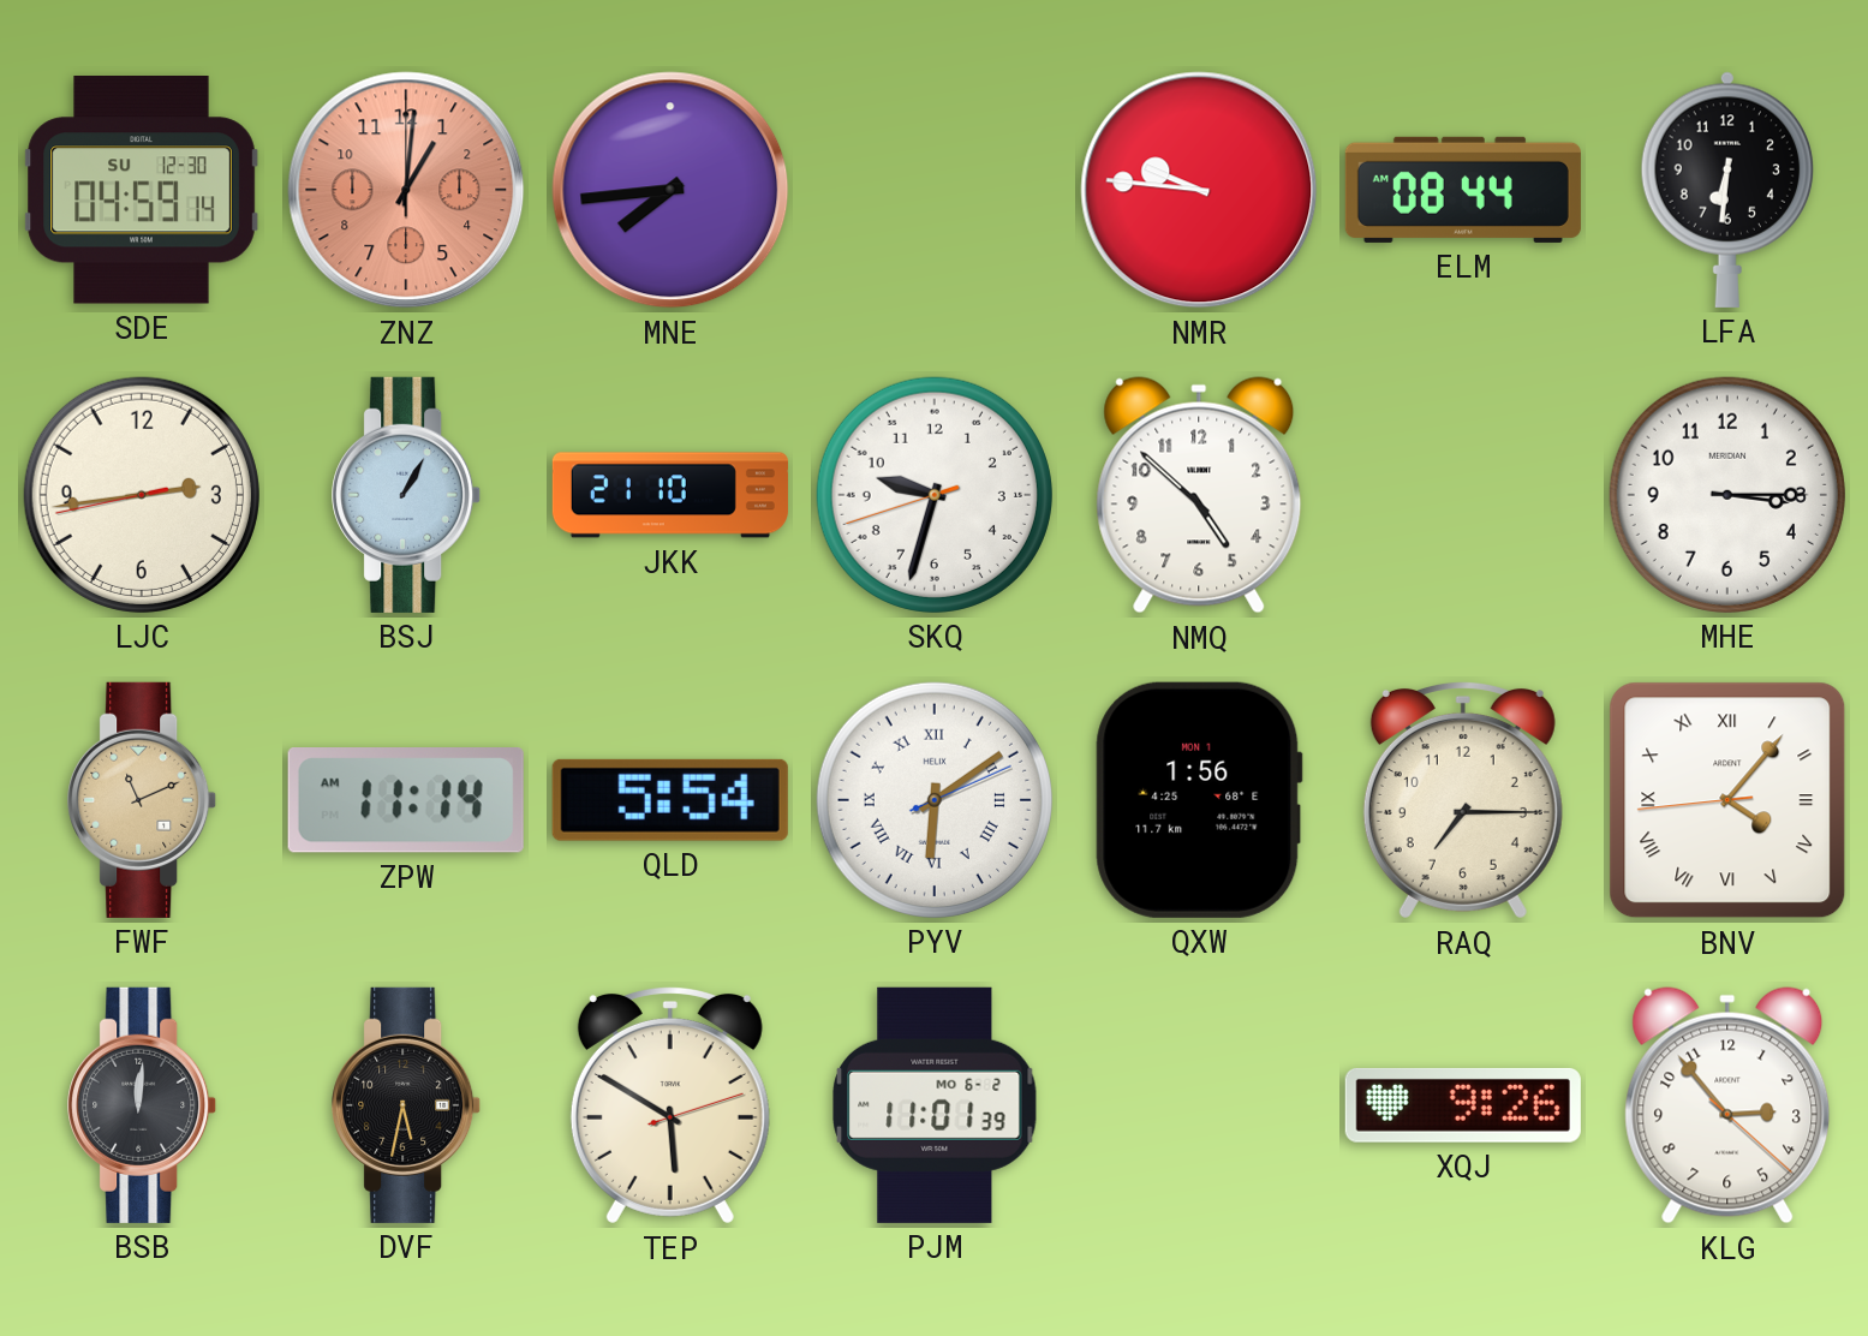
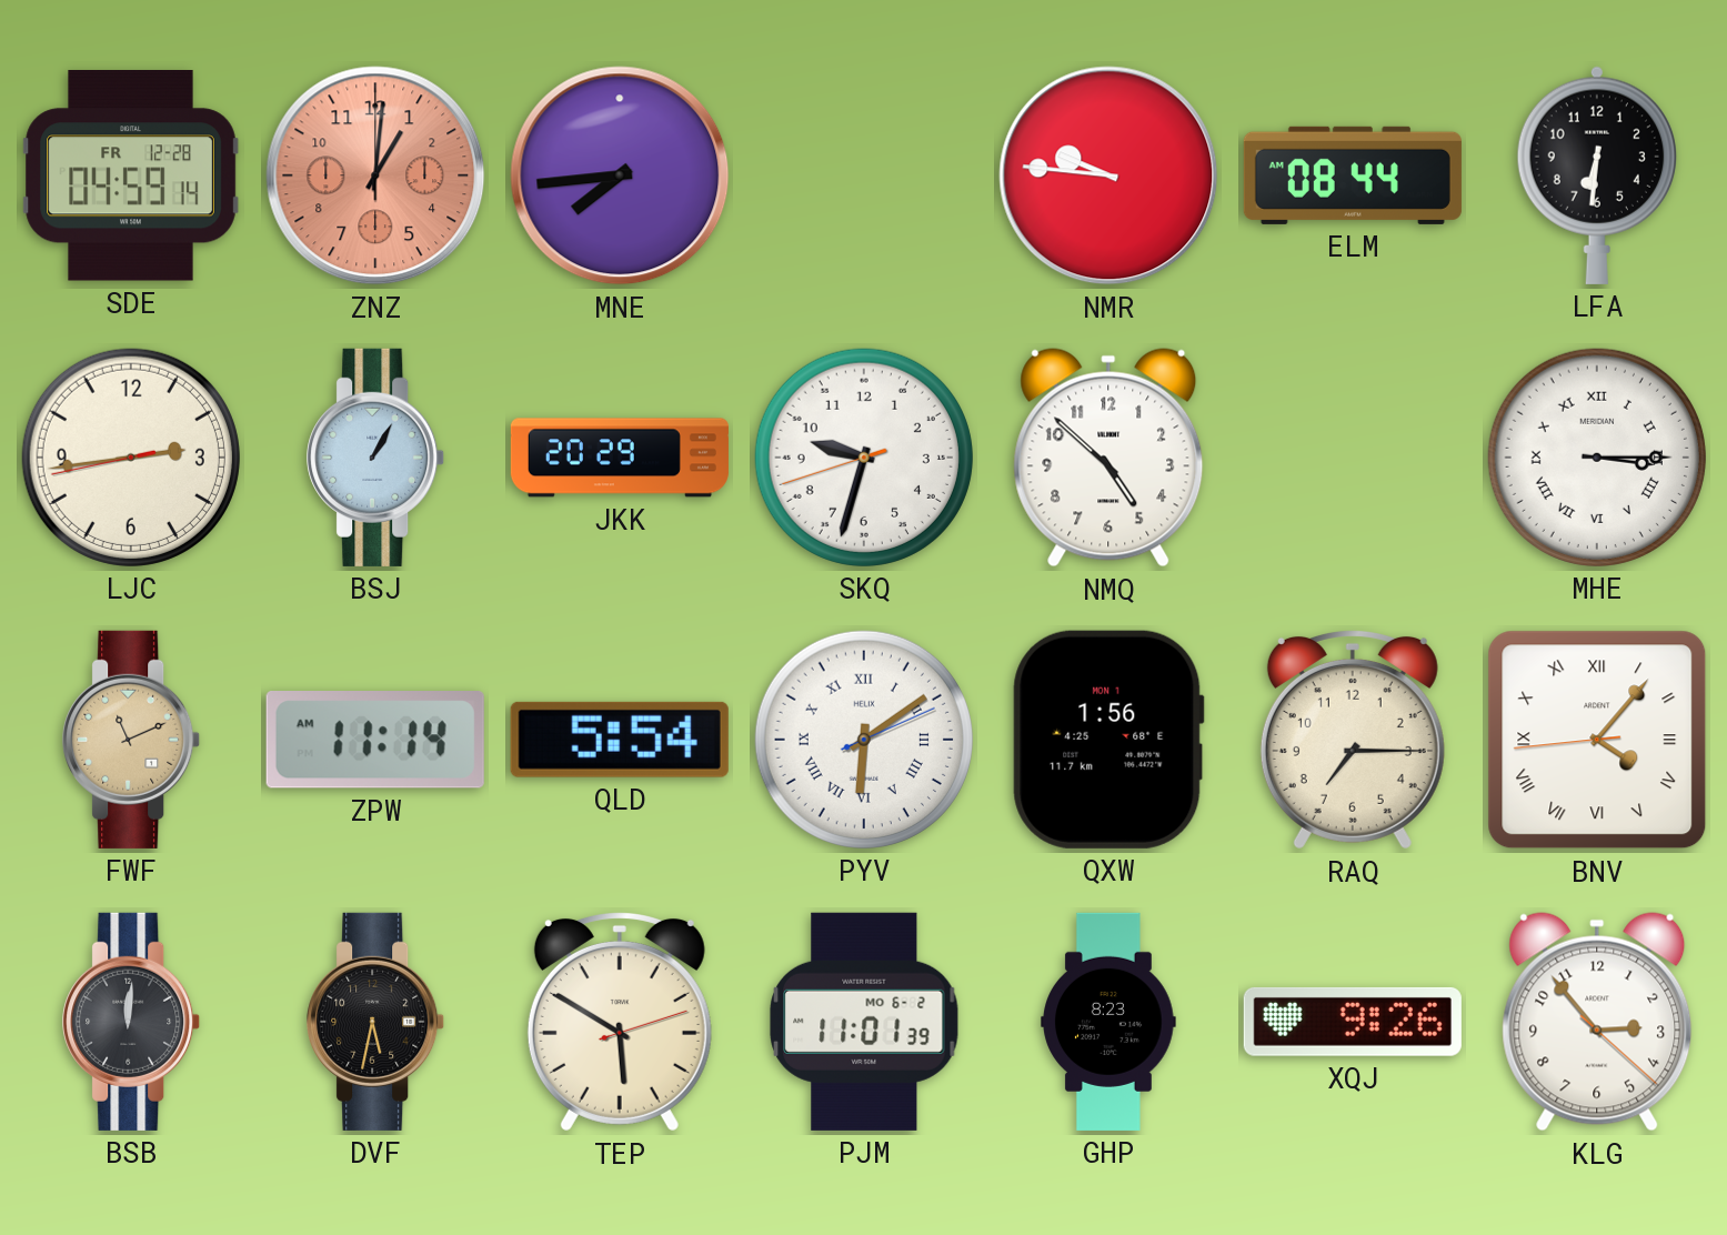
SDE date: SU 12-30 -> FR 12-28 (131, 177)
JKK: 21:10 -> 20:29 (620, 458)
MHE numerals: Arabic -> Roman (1597, 458)
GHP: none -> 8:23 (1108, 1022)
